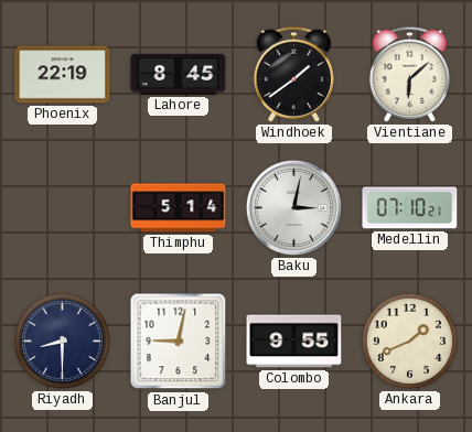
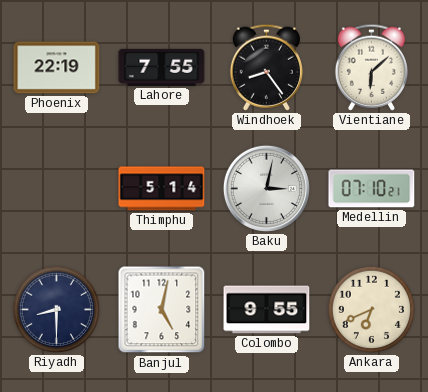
Lahore: 8:45 -> 7:55 (162, 67)
Windhoek: 1:39 -> 8:24 (266, 67)
Banjul: 9:02 -> 5:02 (162, 310)
Ankara: 1:41 -> 6:41 (371, 309)
